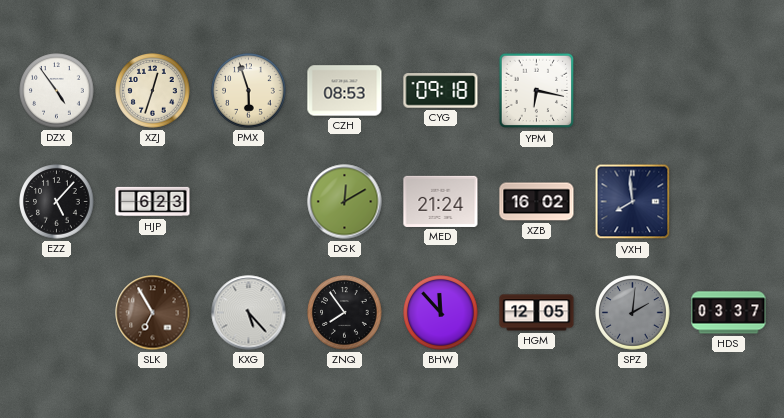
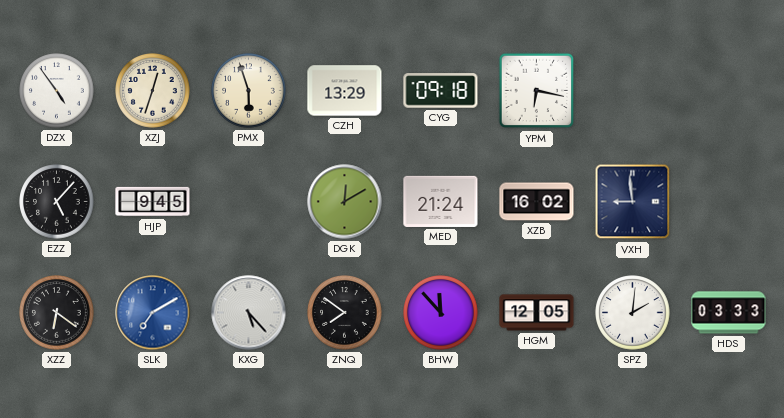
CZH: 08:53 -> 13:29 (345, 91)
HJP: 6:23 -> 9:45 (153, 202)
VXH: 7:59 -> 8:59 (633, 202)
XZZ: none -> 6:21 (57, 313)
SLK: 6:55 -> 7:10 (153, 313)
SLK dial: brown -> blue (153, 313)
ZNQ: 7:54 -> 7:51 (345, 313)
SPZ dial: grey -> white (633, 313)
HDS: 03:37 -> 03:33 (729, 313)
